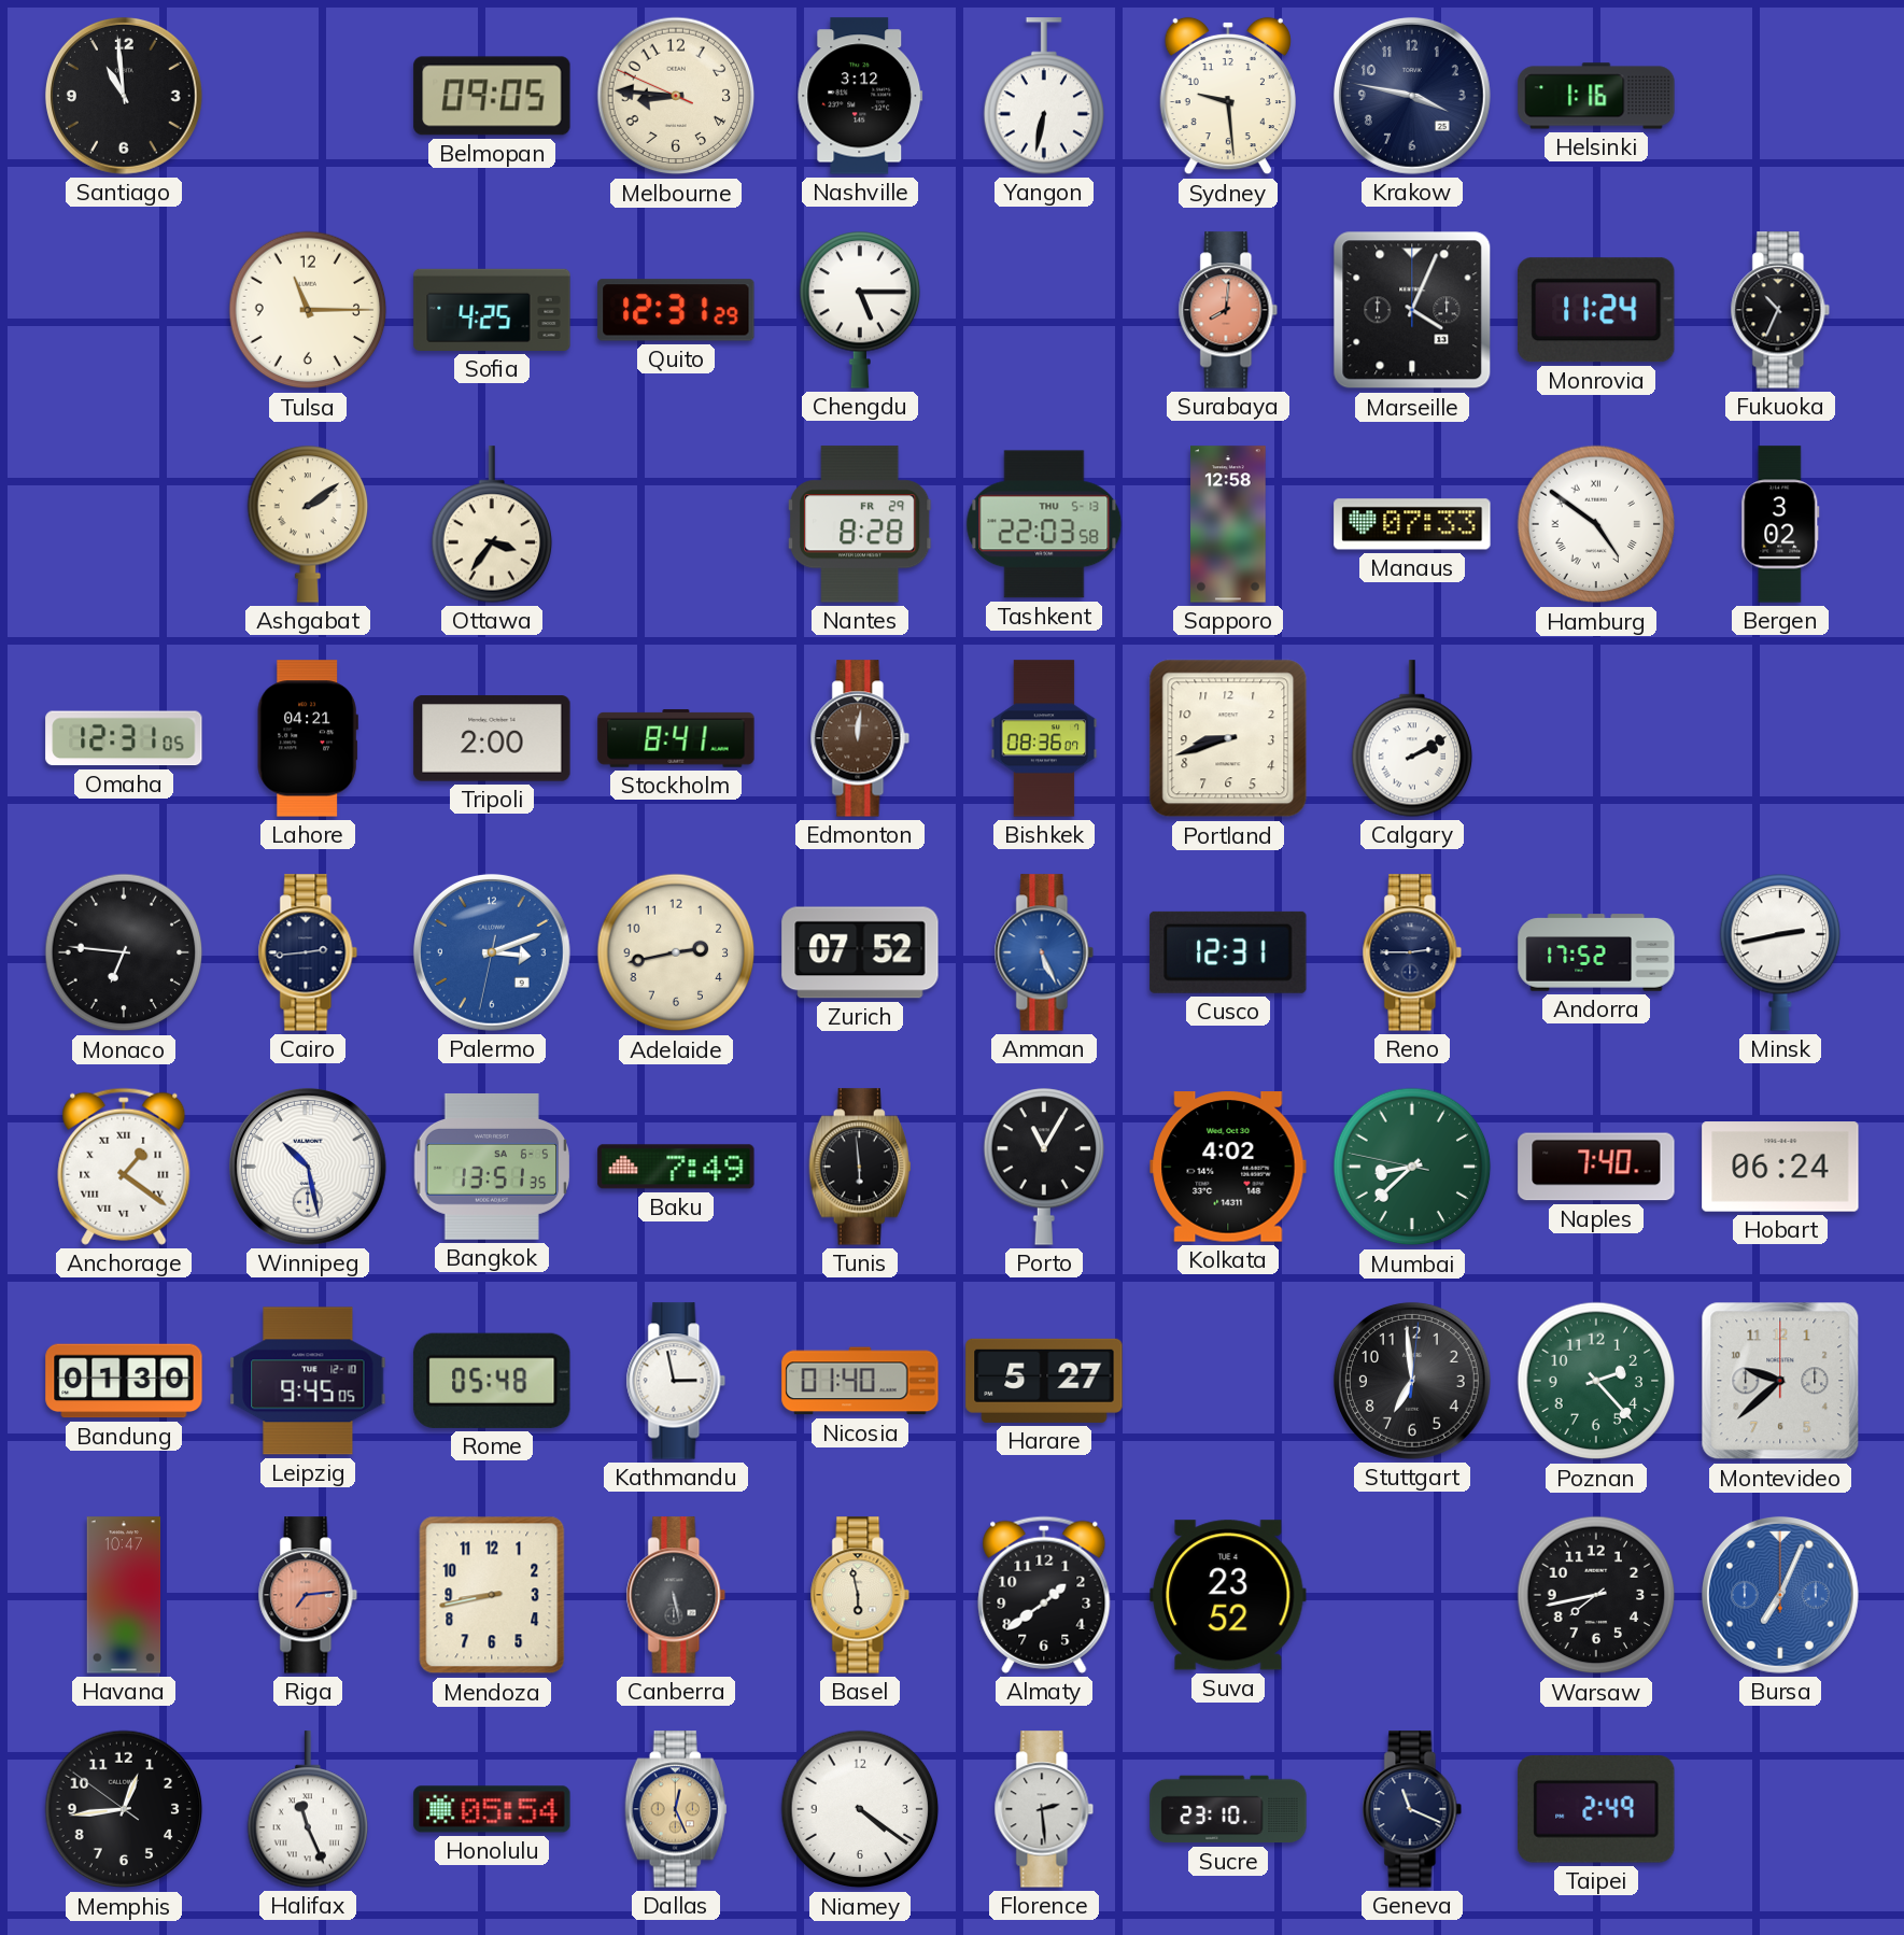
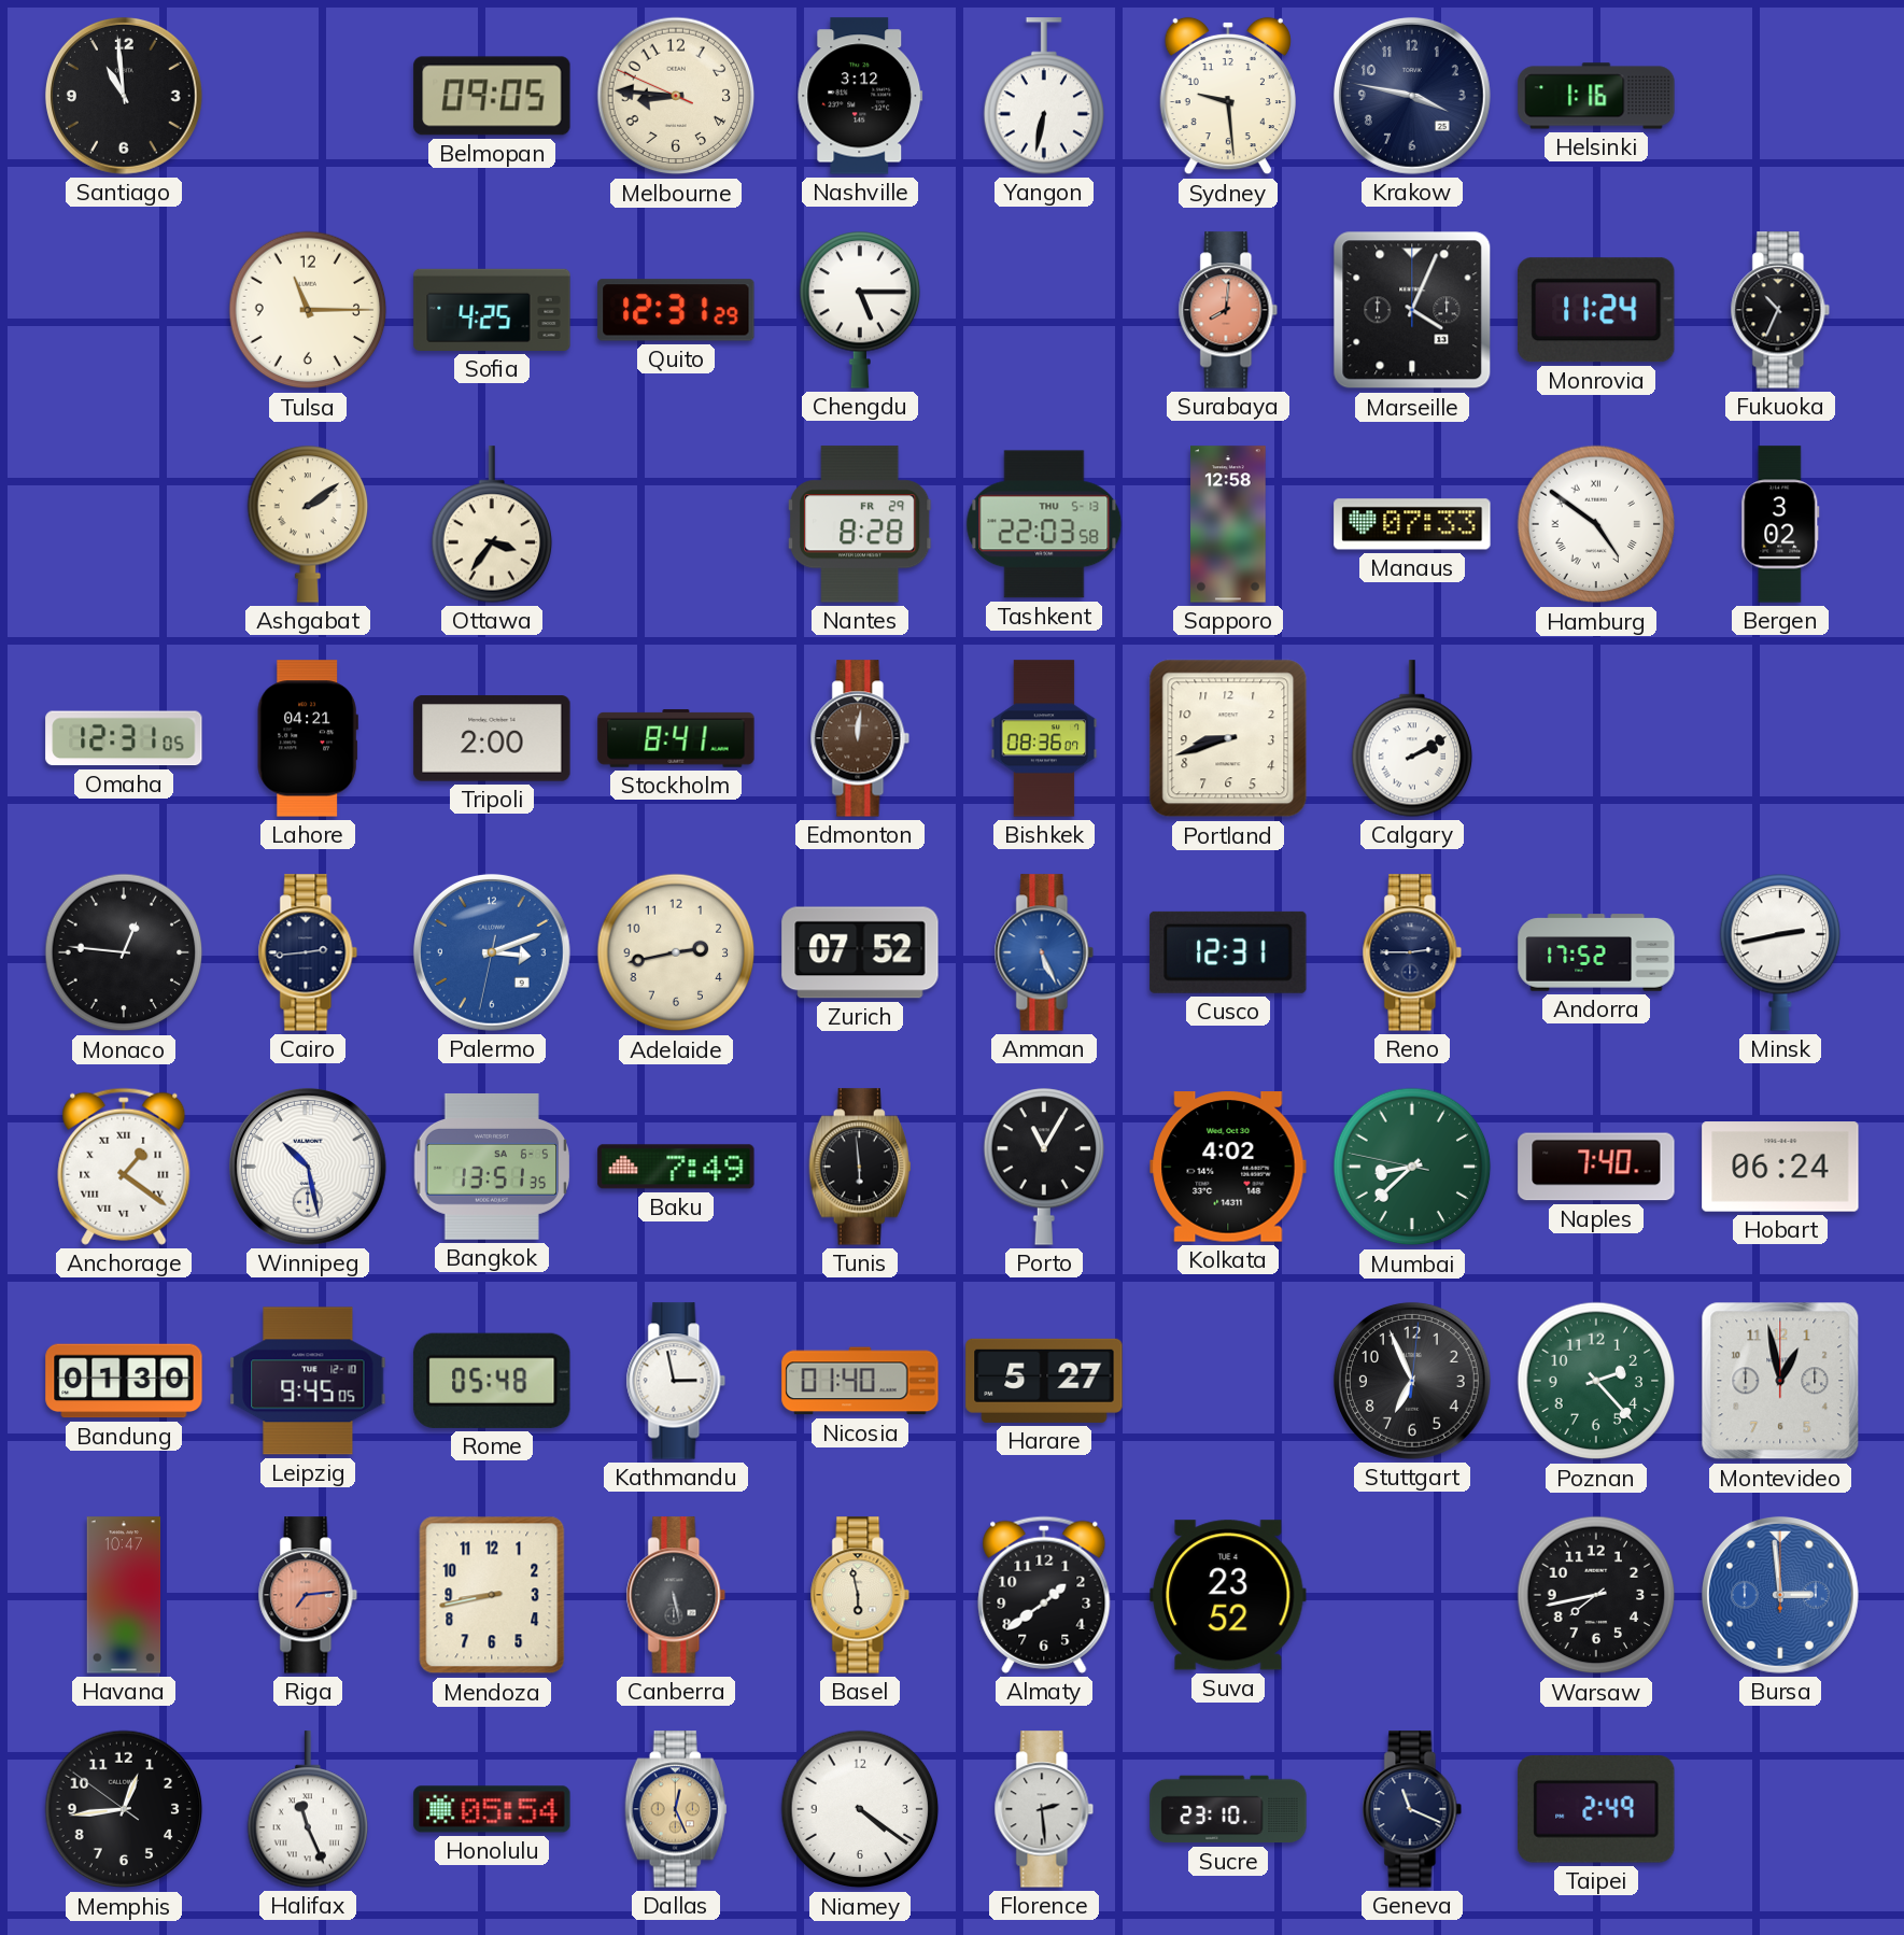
Monaco: 6:46 -> 12:46 (124, 952)
Stuttgart: 6:59 -> 6:56 (1412, 1381)
Montevideo: 9:38 -> 12:58 (1780, 1381)
Bursa: 7:04 -> 2:59 (1780, 1595)
